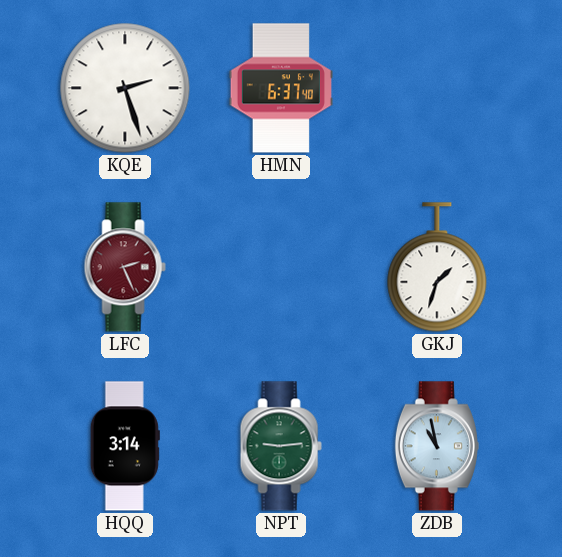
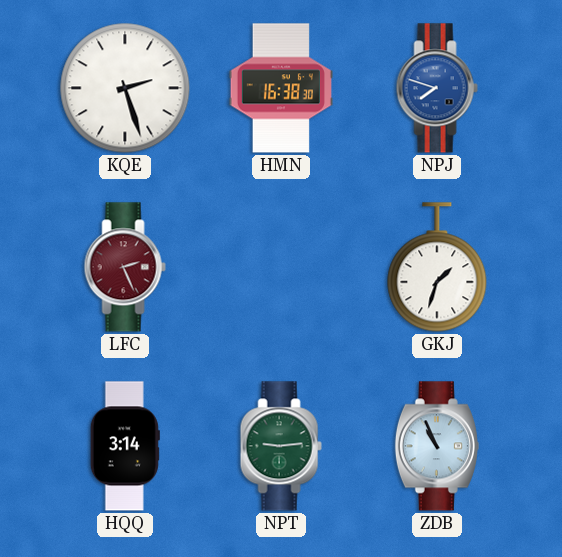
HMN: 6:37 -> 16:38 (281, 88)
NPJ: none -> 7:48 (437, 88)
ZDB: 10:58 -> 10:56 (437, 446)
